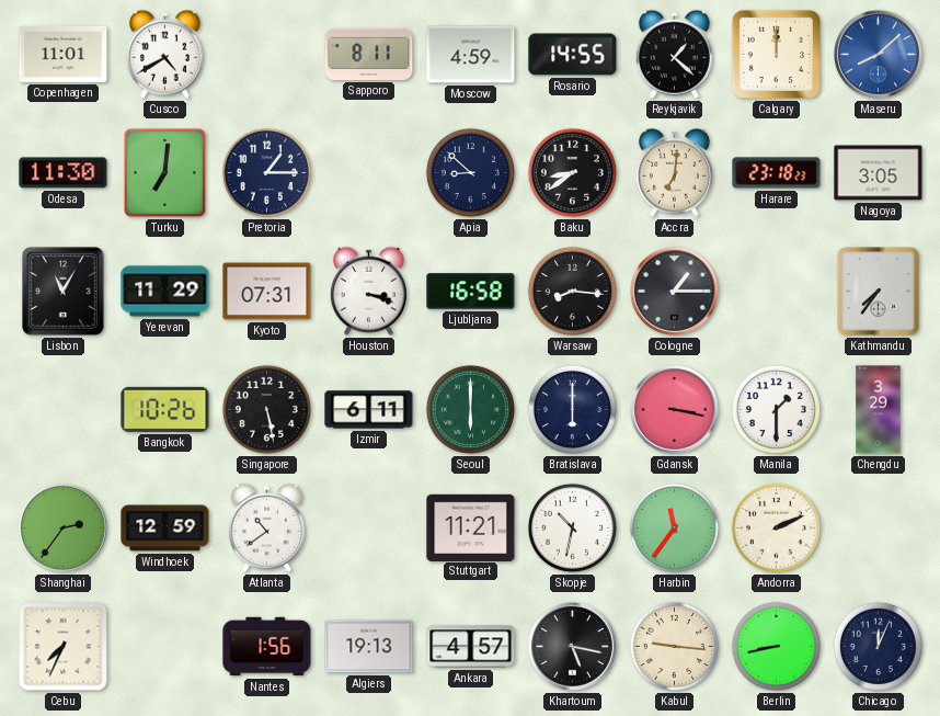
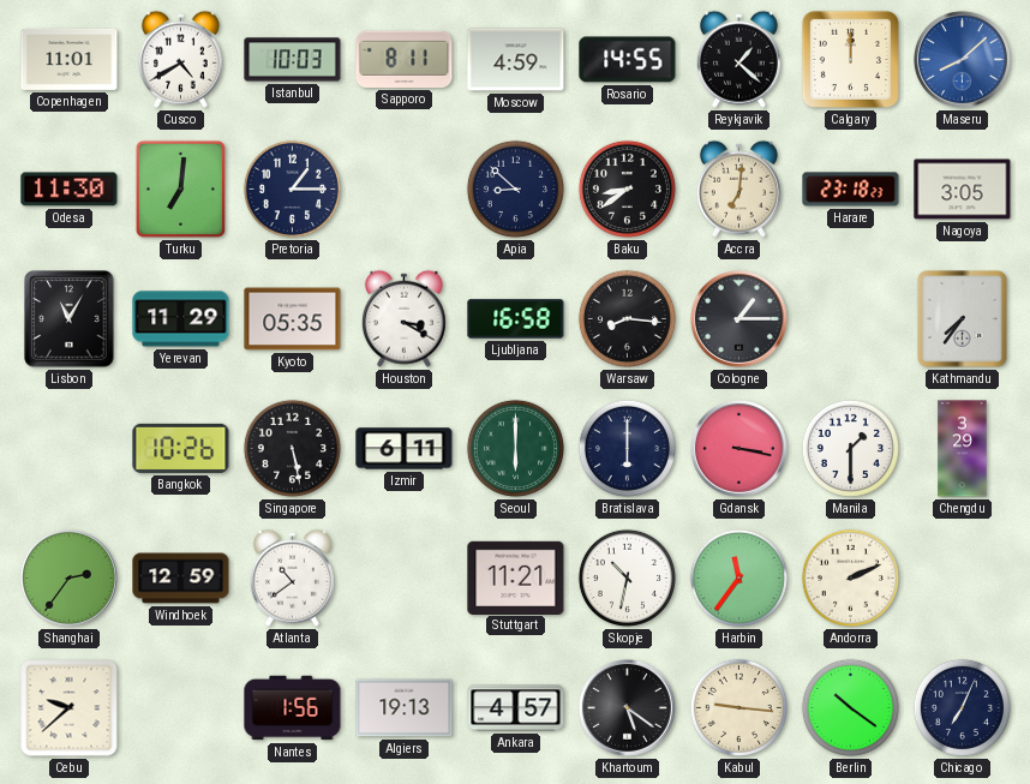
Istanbul: none -> 10:03 (293, 60)
Kyoto: 07:31 -> 05:35 (293, 319)
Houston: 3:18 -> 3:20 (403, 318)
Cebu: 7:34 -> 9:38 (70, 708)
Khartoum: 5:17 -> 5:21 (627, 707)
Berlin: 8:43 -> 10:21 (850, 707)
Chicago: 12:04 -> 7:04 (962, 707)
